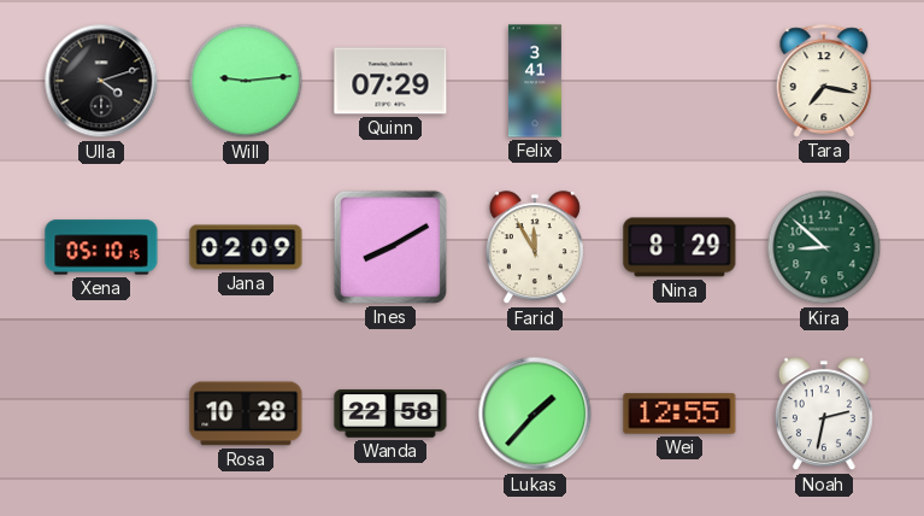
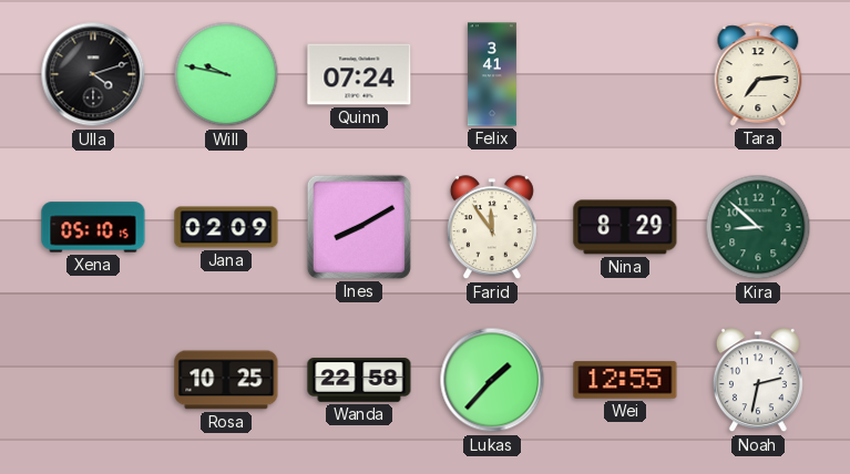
Will: 9:14 -> 9:47 (226, 74)
Quinn: 07:29 -> 07:24 (359, 74)
Tara: 7:17 -> 7:14 (758, 74)
Farid: 11:55 -> 11:54 (492, 228)
Rosa: 10:28 -> 10:25 (226, 380)
